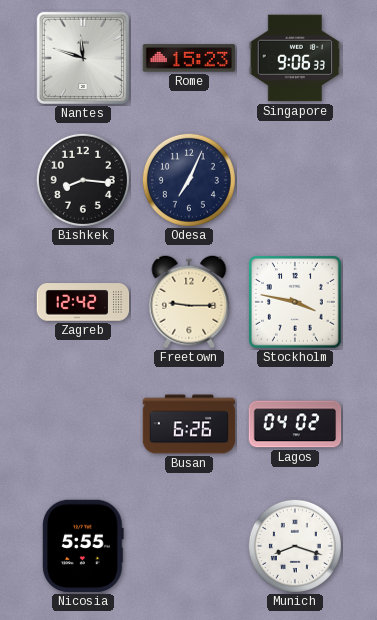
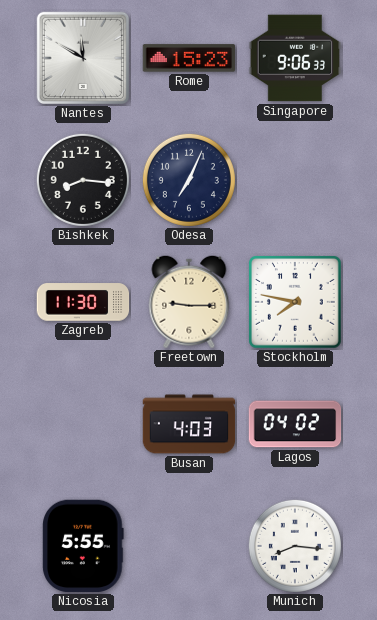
Nantes: 11:48 -> 11:50 (82, 57)
Zagreb: 12:42 -> 11:30 (83, 302)
Stockholm: 3:47 -> 7:47 (296, 303)
Busan: 6:26 -> 4:03 (189, 424)
Munich: 8:18 -> 8:16 (295, 546)
